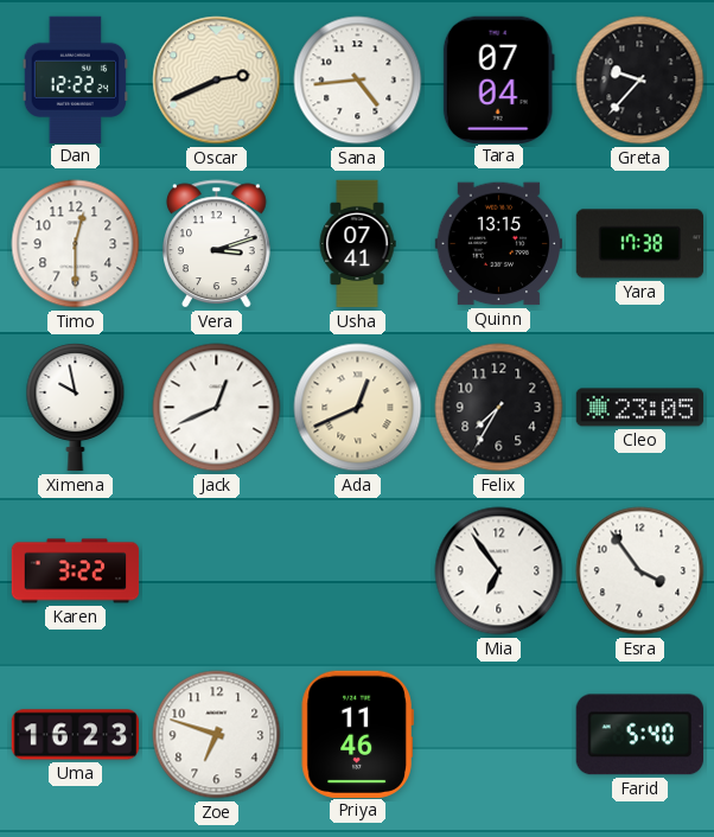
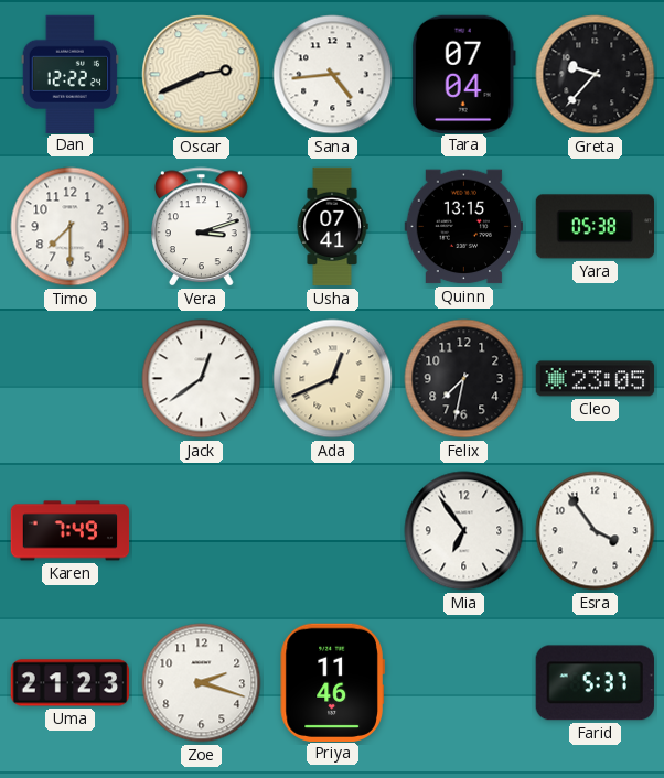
Timo: 12:30 -> 7:30 (71, 227)
Yara: 17:38 -> 05:38 (595, 227)
Ximena: 9:58 -> none (76, 408)
Jack: 12:41 -> 12:39 (202, 379)
Felix: 7:35 -> 7:32 (464, 379)
Karen: 3:22 -> 7:49 (71, 531)
Uma: 16:23 -> 21:23 (71, 683)
Zoe: 6:48 -> 2:18 (202, 683)
Farid: 5:40 -> 5:37 (595, 683)
